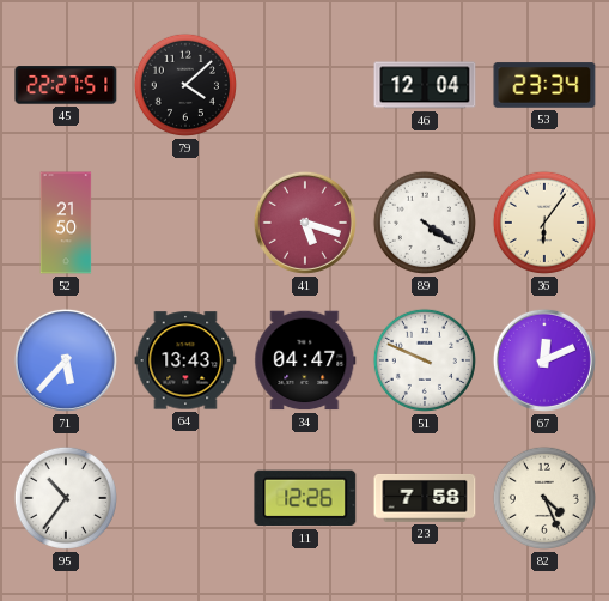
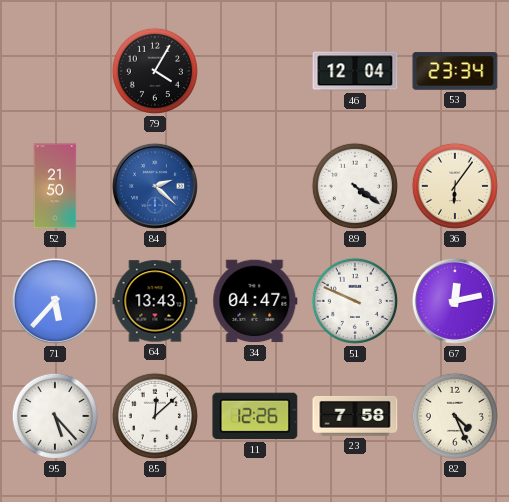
45: 22:27 -> none (66, 85)
79: 4:08 -> 4:05 (155, 71)
84: none -> 2:22 (155, 186)
41: 5:18 -> none (305, 223)
67: 12:11 -> 12:13 (455, 301)
95: 10:36 -> 5:23 (55, 416)
85: none -> 12:08 (155, 416)
